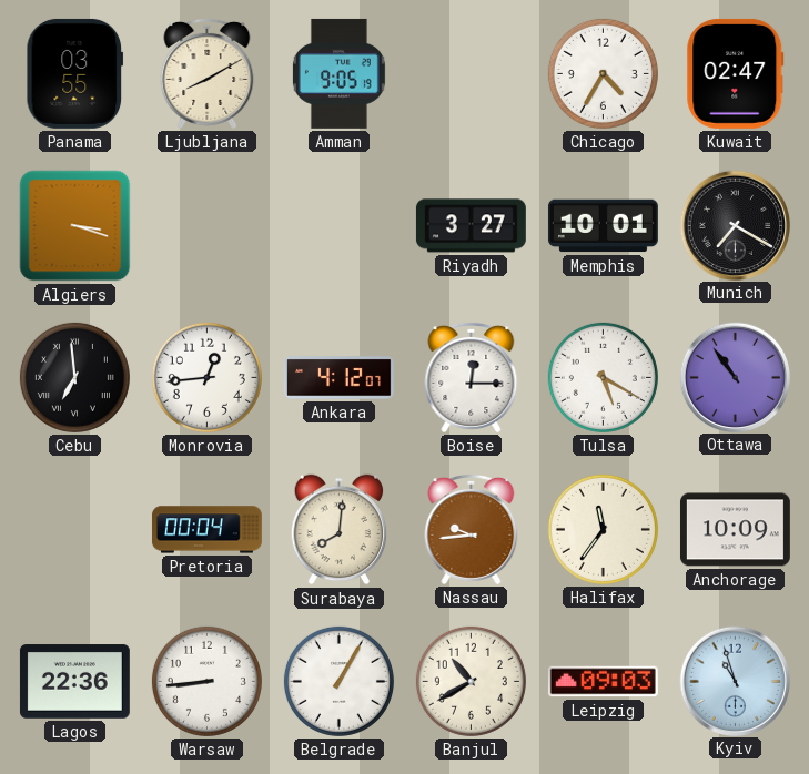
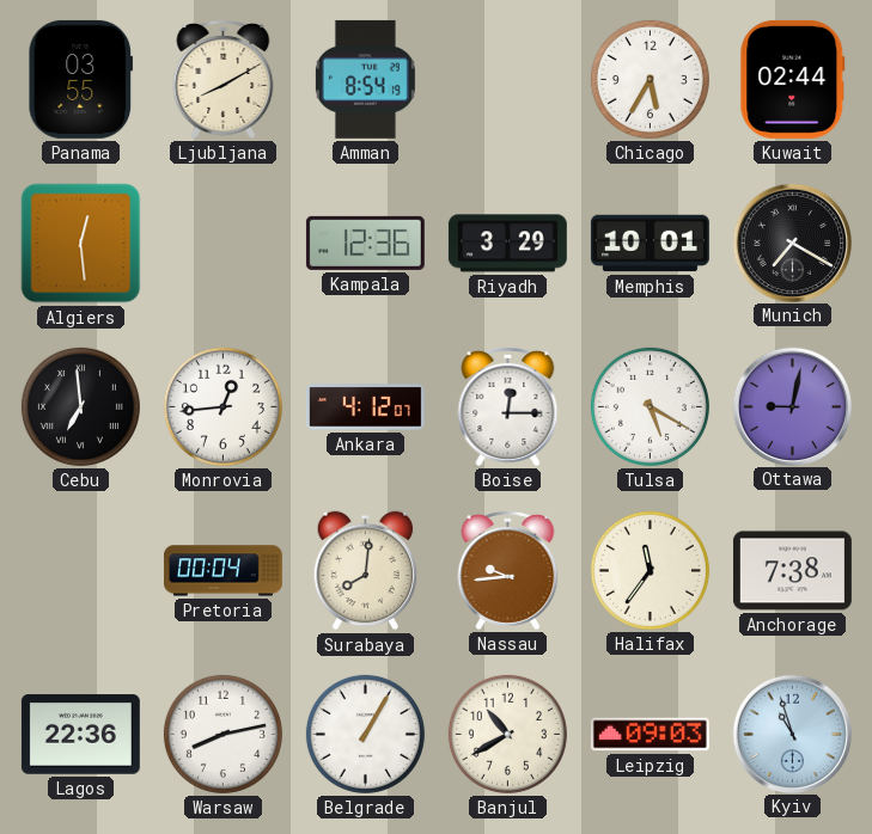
Amman: 9:05 -> 8:54 (365, 79)
Chicago: 4:35 -> 5:35 (650, 79)
Kuwait: 02:47 -> 02:44 (793, 79)
Algiers: 3:18 -> 12:29 (81, 244)
Kampala: none -> 12:36 (365, 243)
Riyadh: 3:27 -> 3:29 (507, 244)
Ottawa: 10:54 -> 9:02 (792, 406)
Anchorage: 10:09 -> 7:38 (792, 571)
Warsaw: 8:44 -> 8:13 (222, 734)
